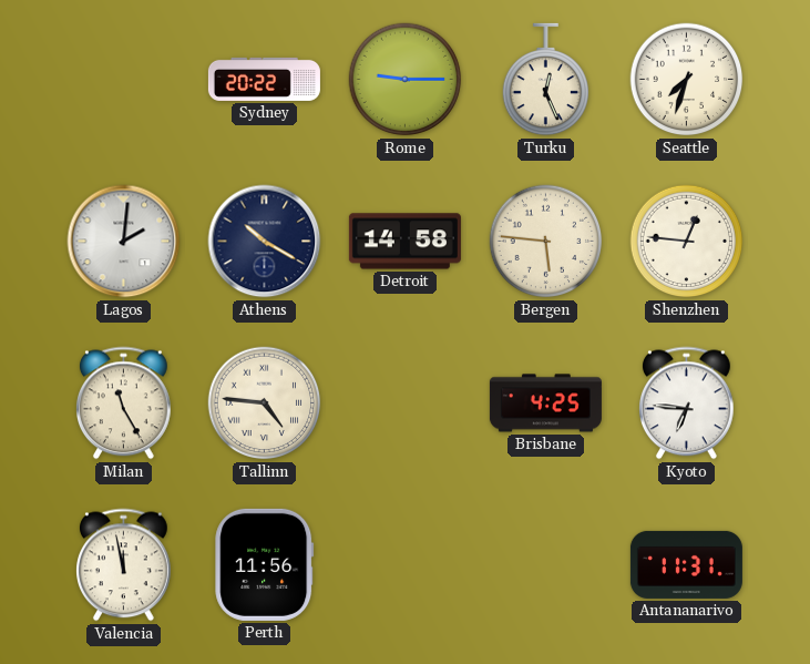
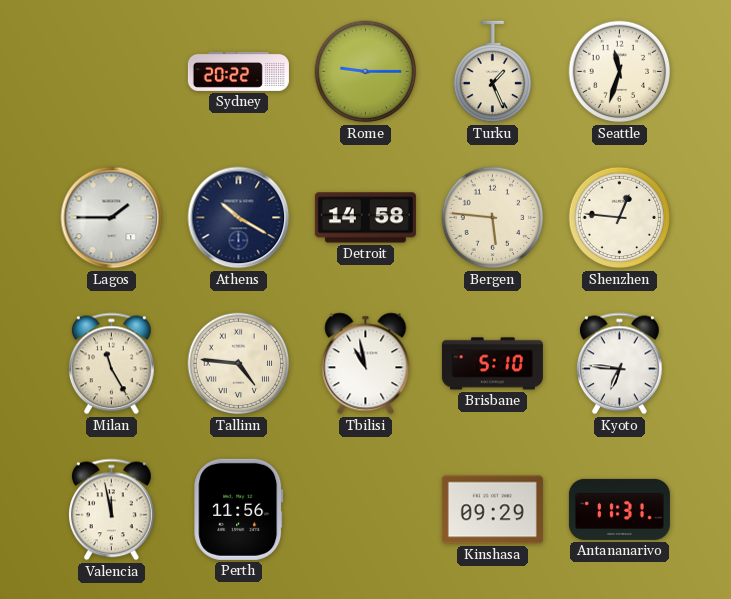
Turku: 12:26 -> 1:26 (492, 72)
Seattle: 7:33 -> 11:33 (620, 72)
Lagos: 2:01 -> 1:45 (112, 218)
Tbilisi: none -> 10:58 (366, 364)
Brisbane: 4:25 -> 5:10 (492, 364)
Kinshasa: none -> 09:29 (492, 510)
